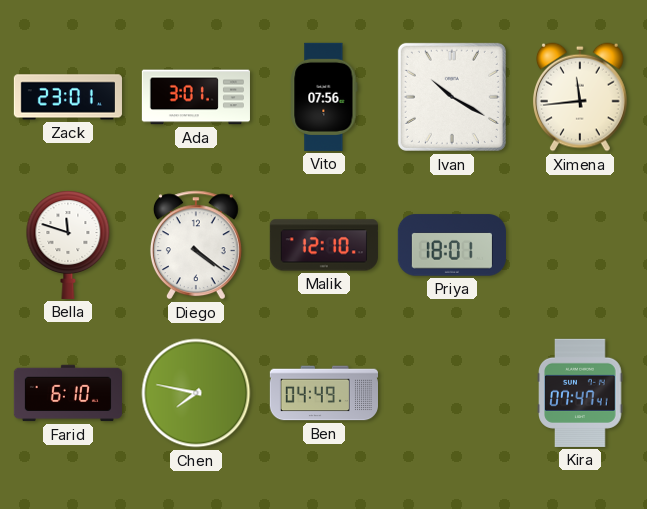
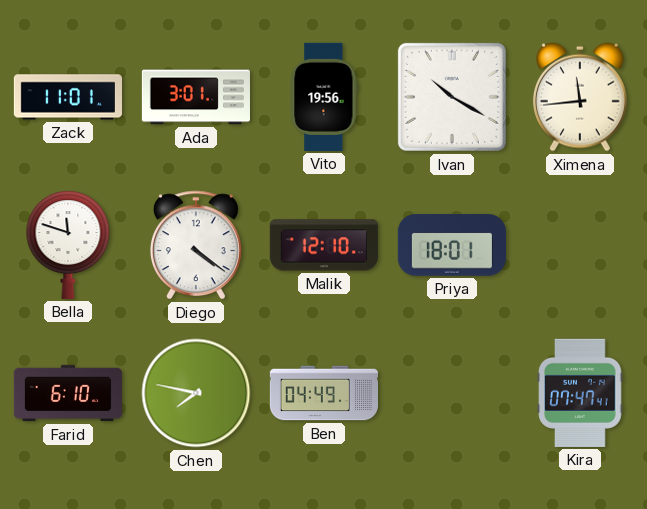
Zack: 23:01 -> 11:01 (68, 97)
Vito: 07:56 -> 19:56 (324, 97)
